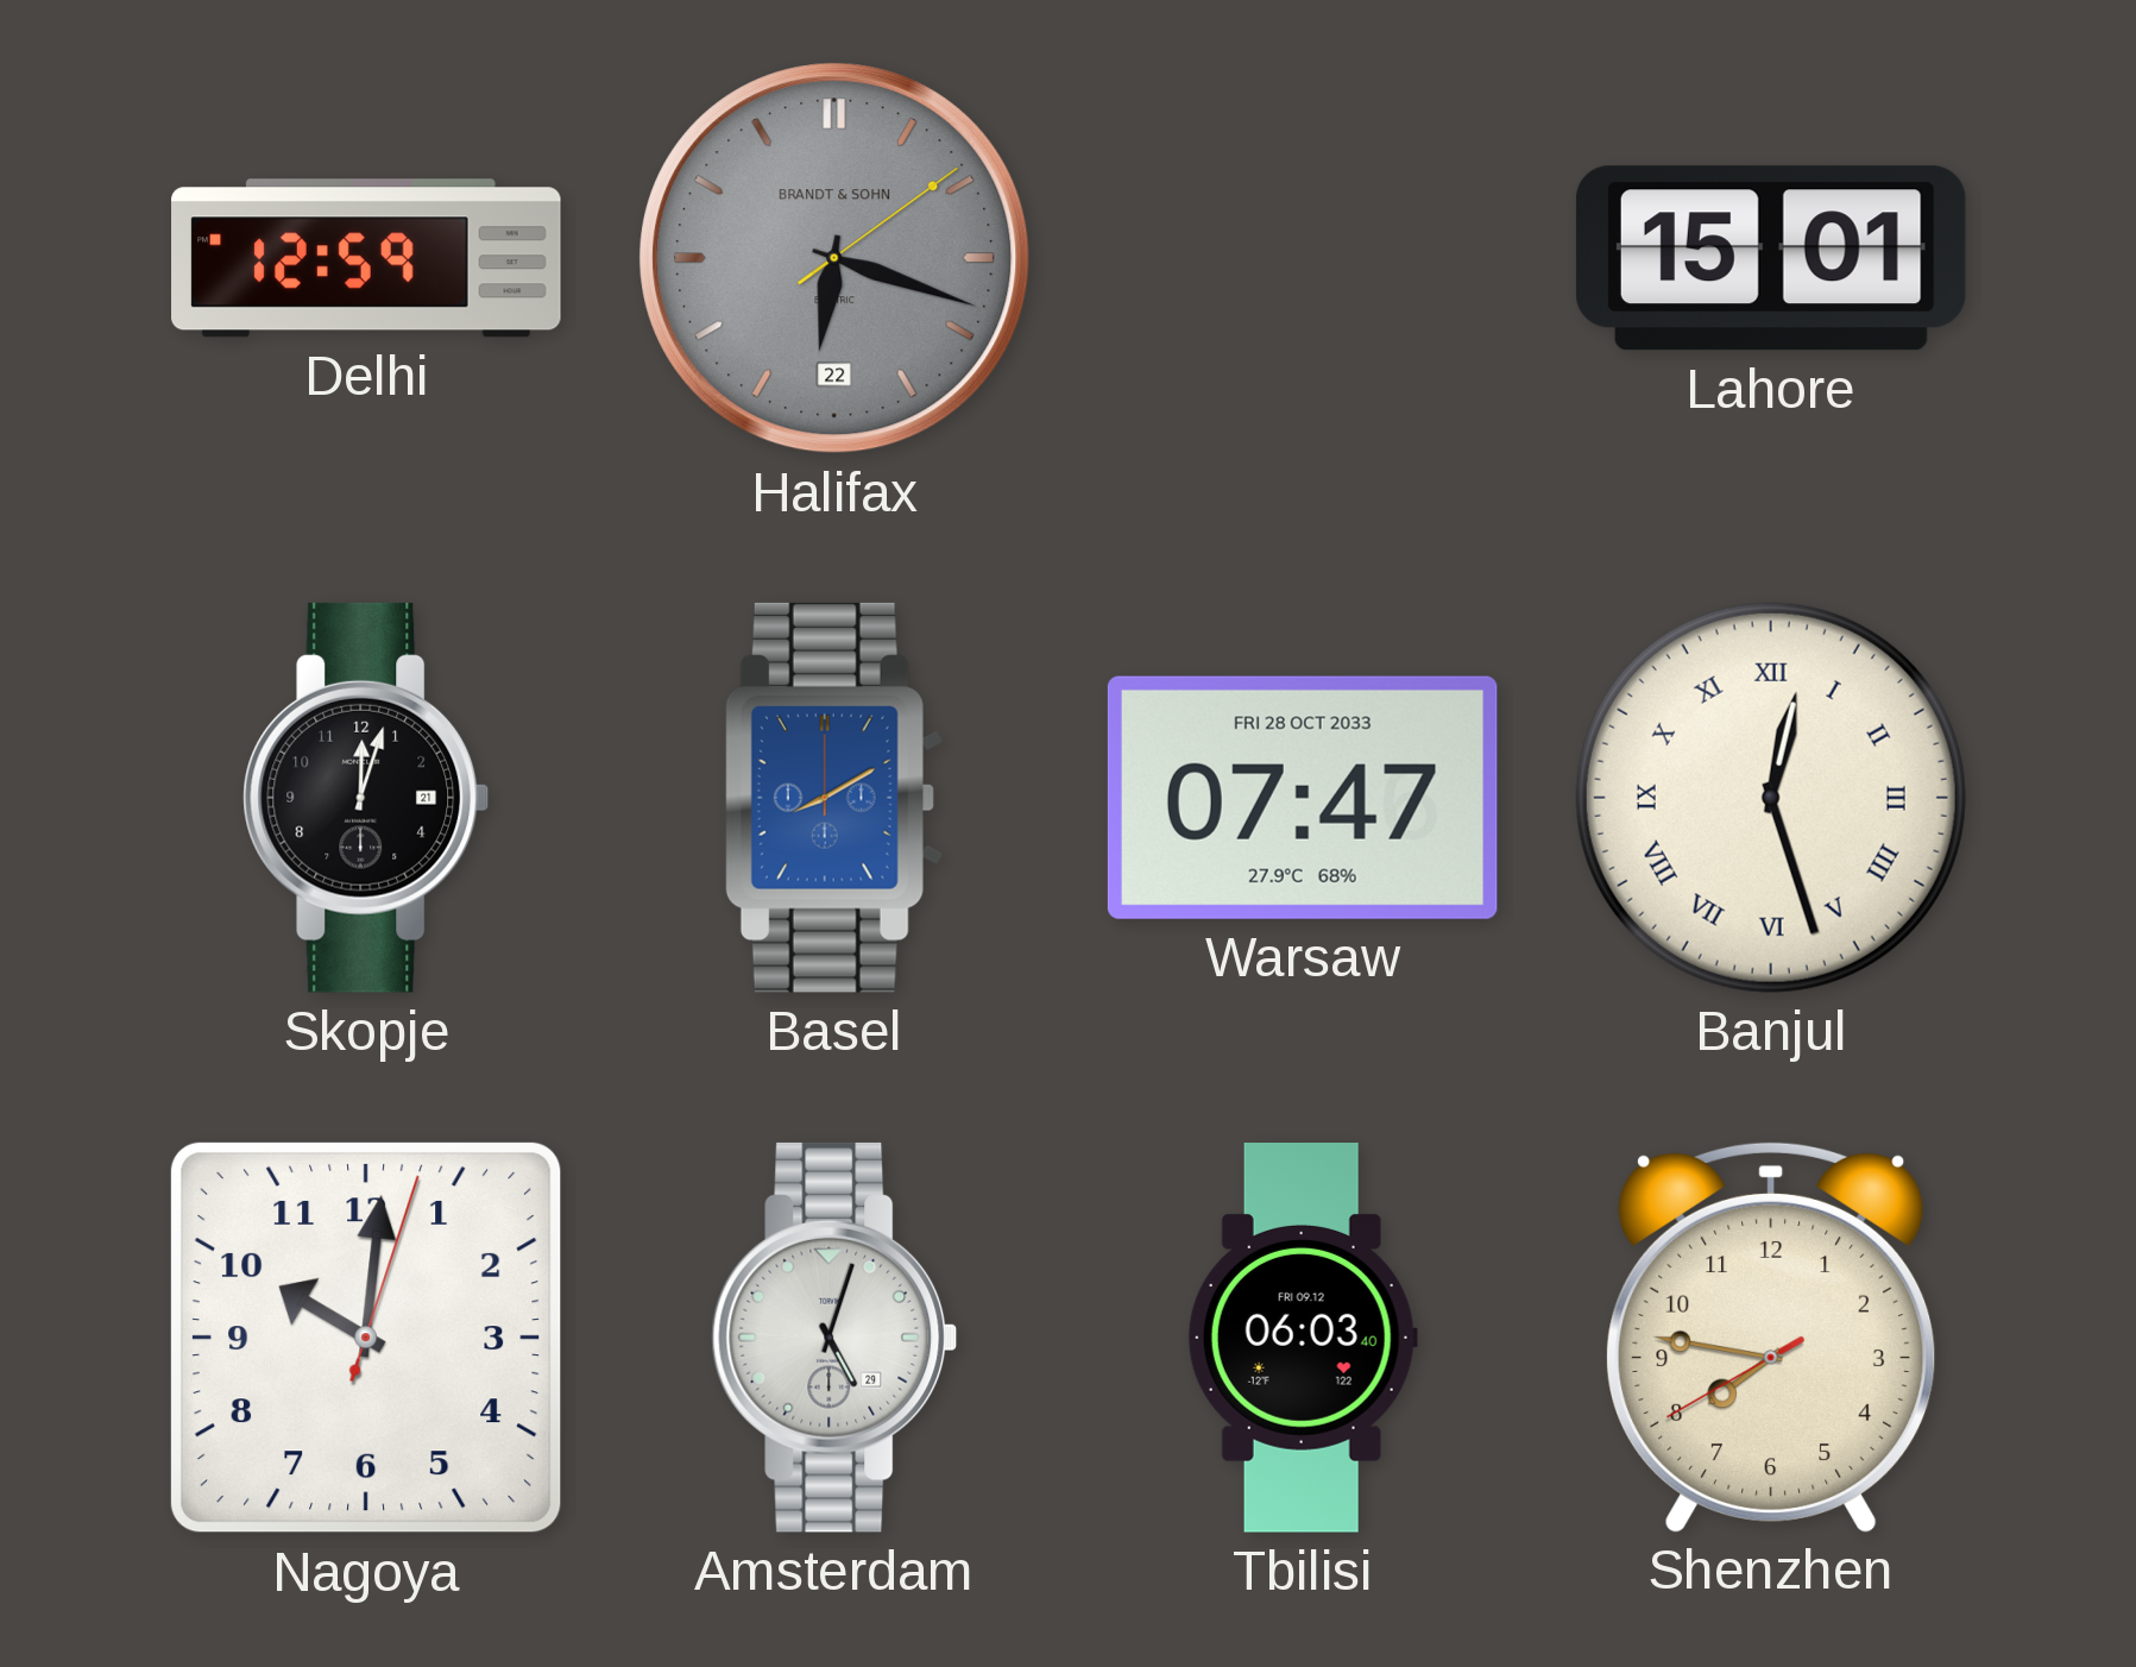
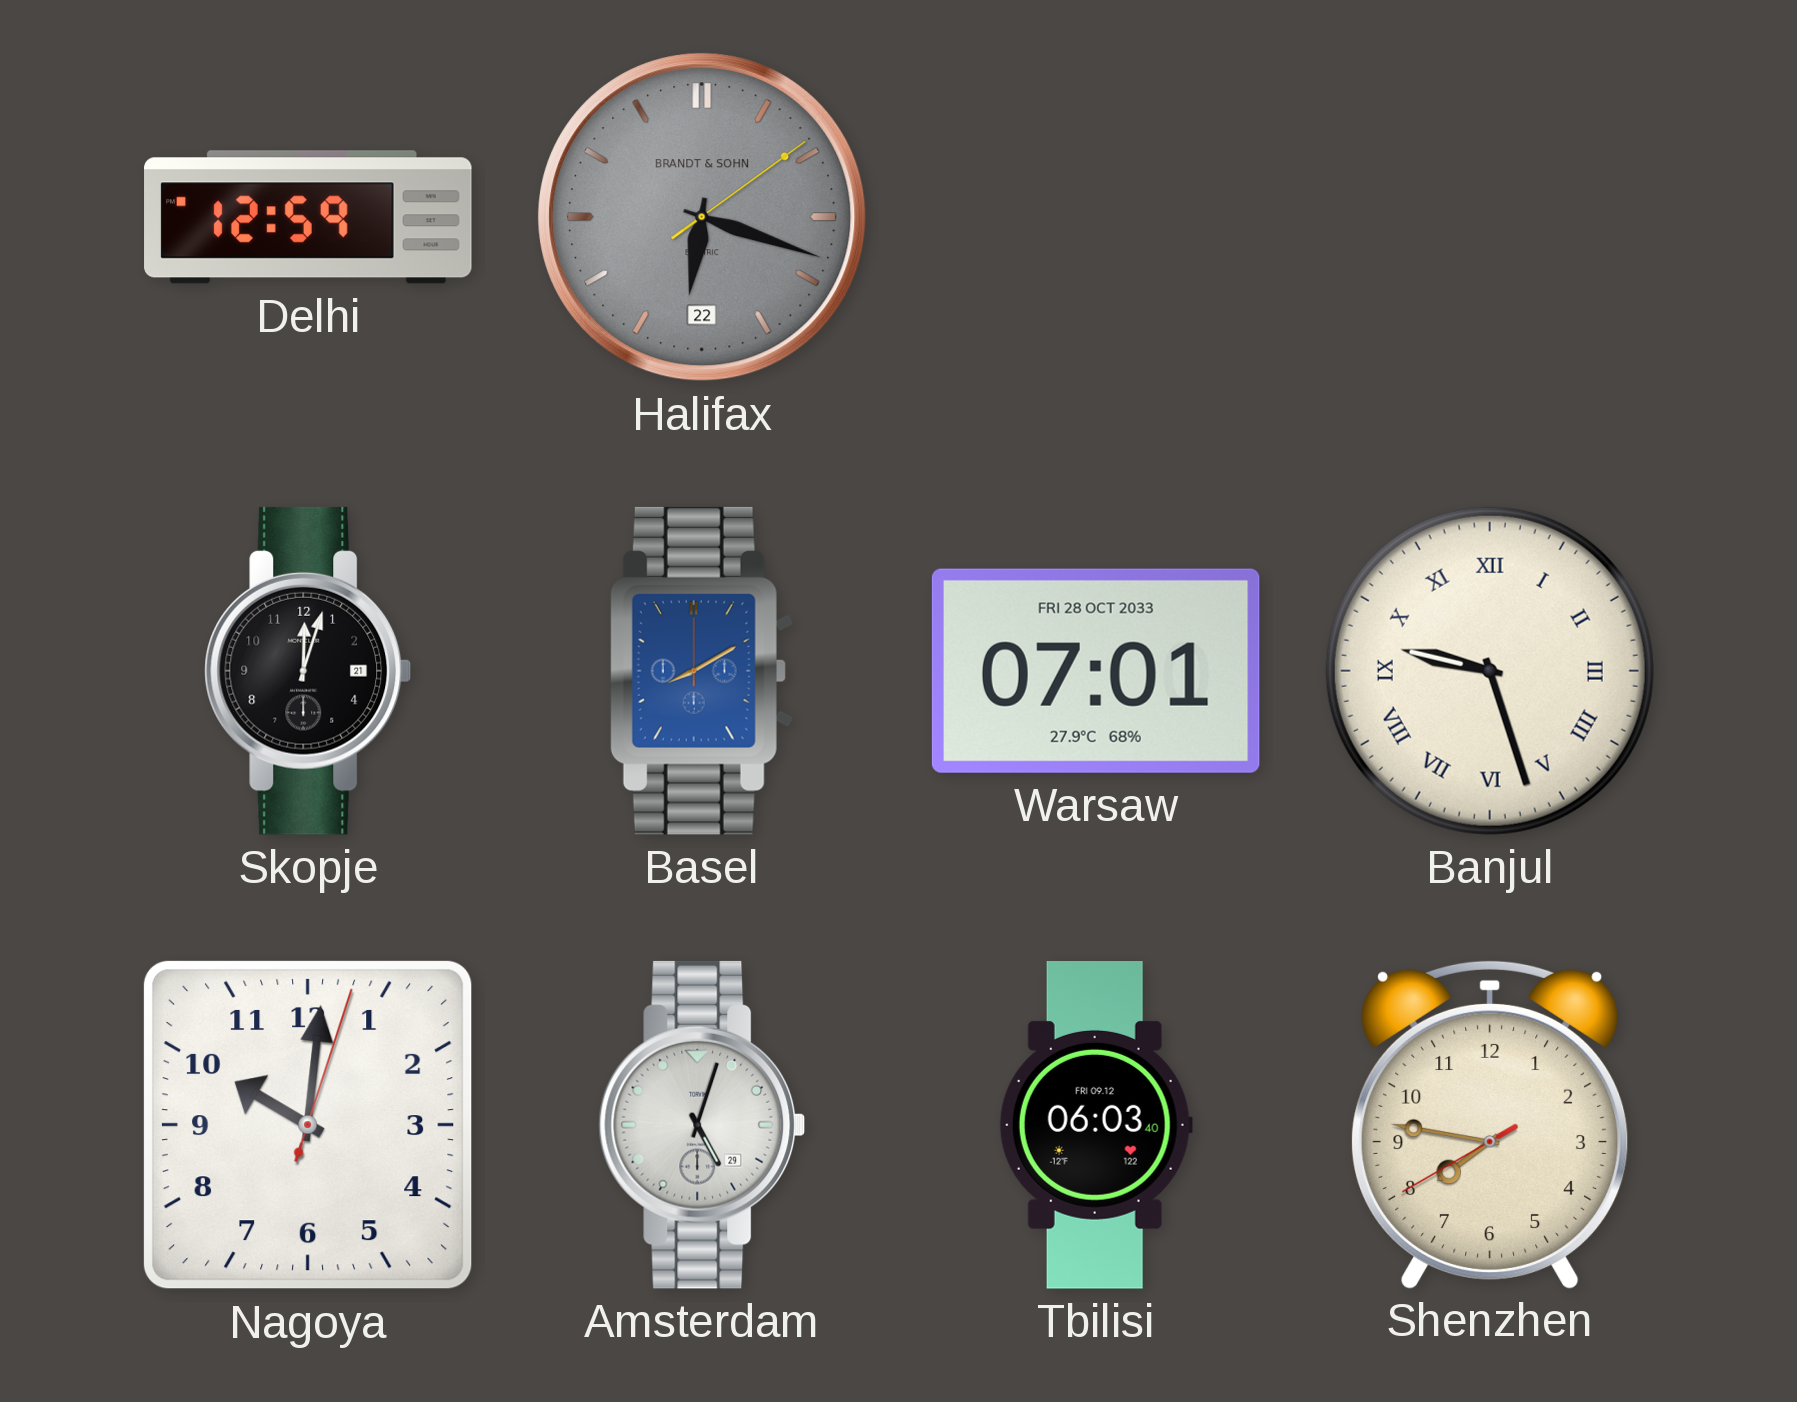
Lahore: 15:01 -> none (1771, 258)
Warsaw: 07:47 -> 07:01 (1096, 671)
Banjul: 12:27 -> 9:27 (1490, 671)
